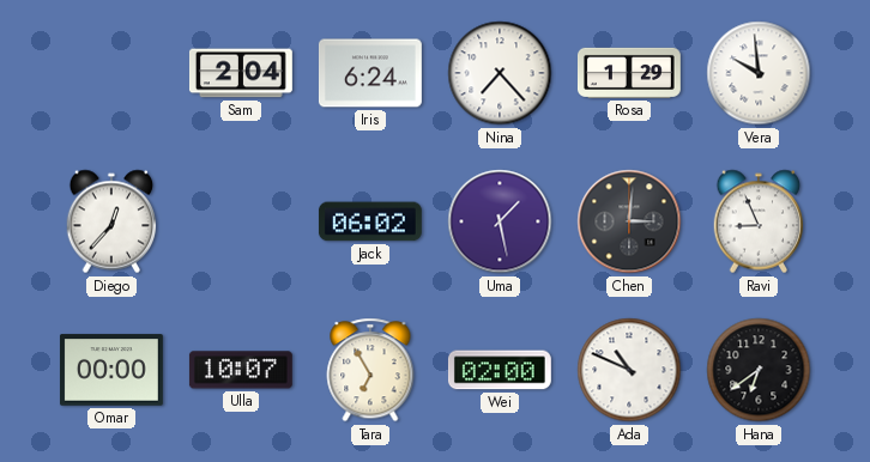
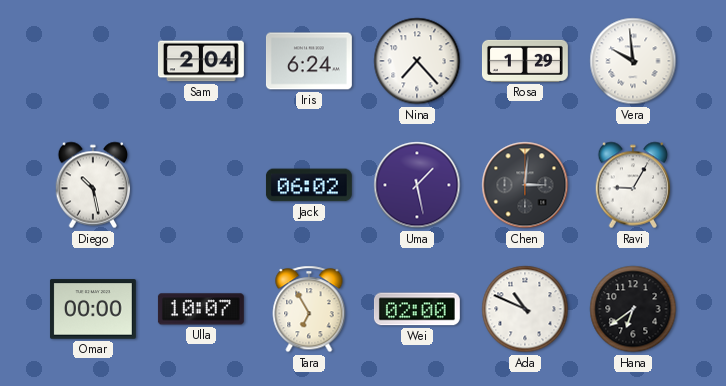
Diego: 12:37 -> 10:28 (93, 185)
Ravi: 8:56 -> 9:05 (633, 185)
